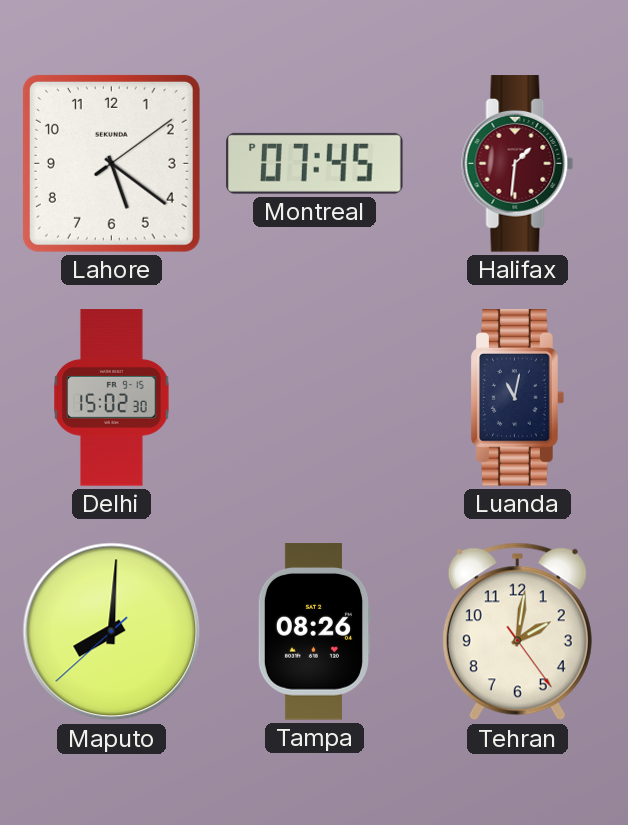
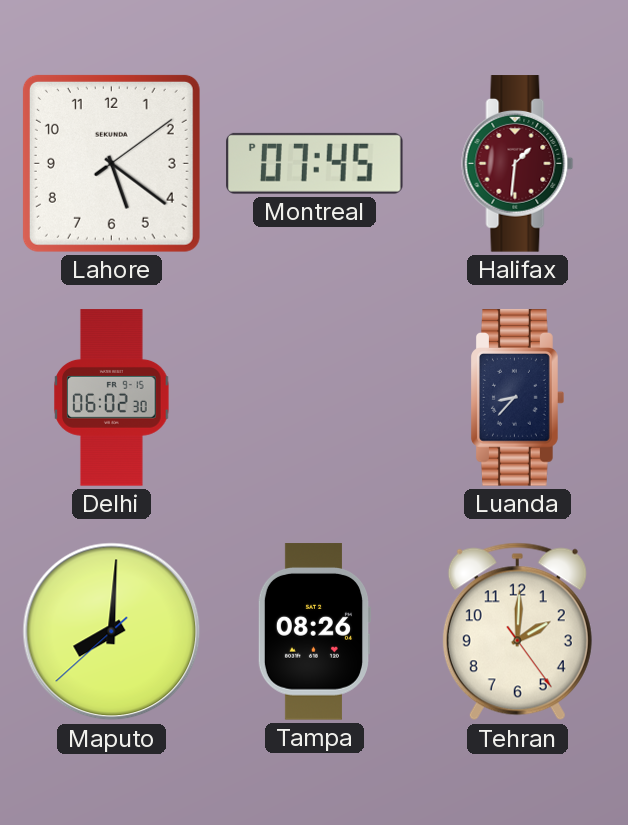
Delhi: 15:02 -> 06:02 (112, 398)
Luanda: 11:02 -> 8:37 (518, 398)
Tehran: 2:01 -> 2:00 (517, 632)
